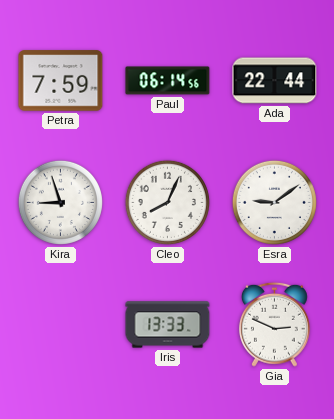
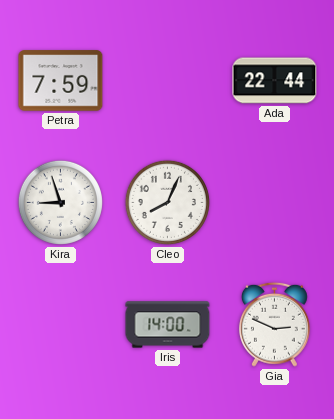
Paul: 06:14 -> none (168, 81)
Esra: 9:09 -> none (274, 202)
Iris: 13:33 -> 14:00 (168, 325)
